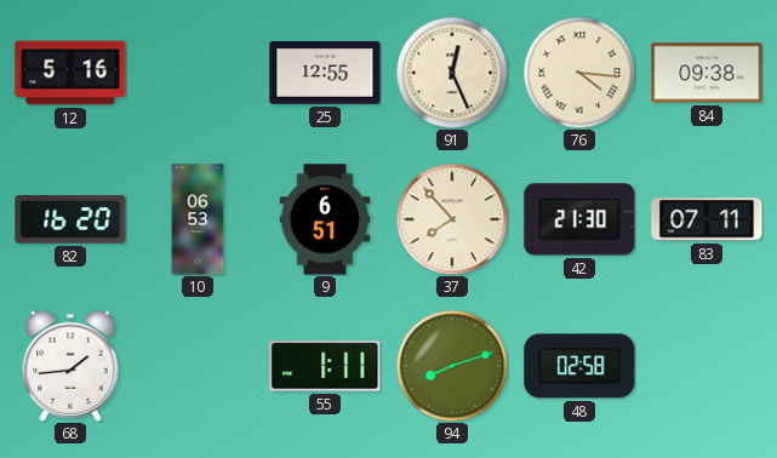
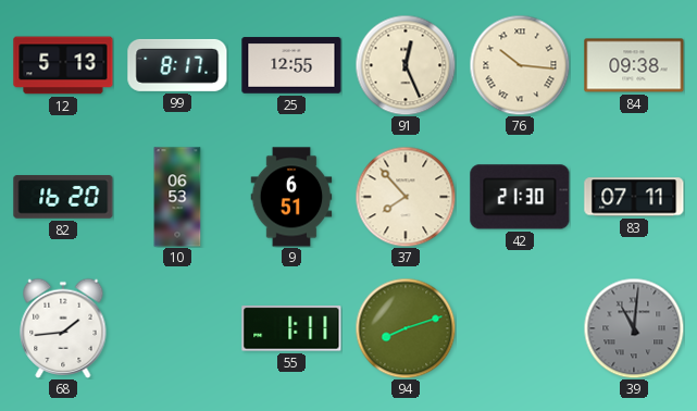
12: 5:16 -> 5:13 (63, 65)
99: none -> 8:17 (177, 65)
76: 4:16 -> 10:16 (520, 65)
48: 02:58 -> none (579, 366)
39: none -> 11:01 (634, 328)
